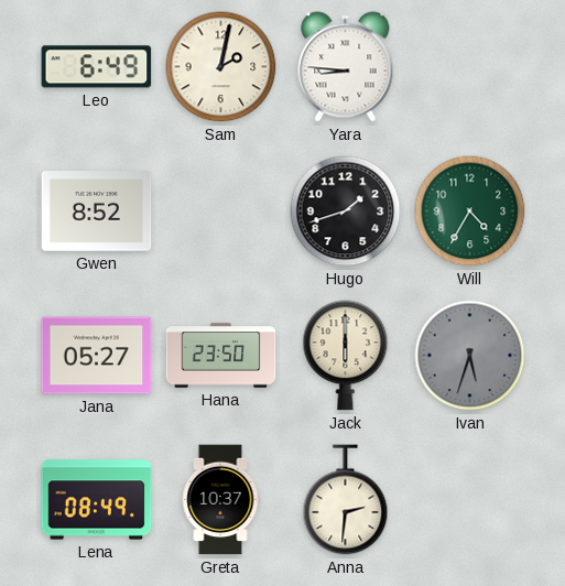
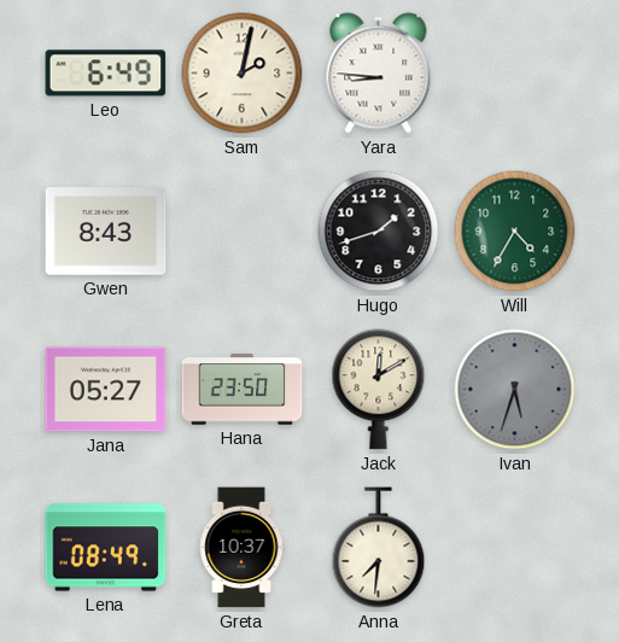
Gwen: 8:52 -> 8:43 (106, 232)
Jack: 6:00 -> 12:10 (379, 390)
Anna: 2:31 -> 7:31 (379, 548)
